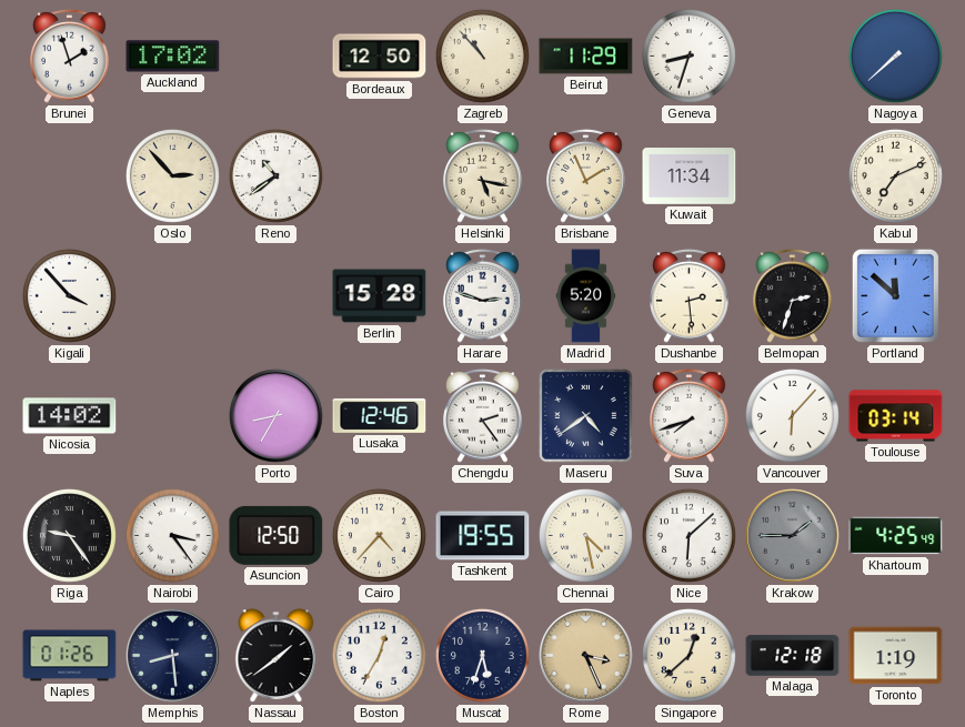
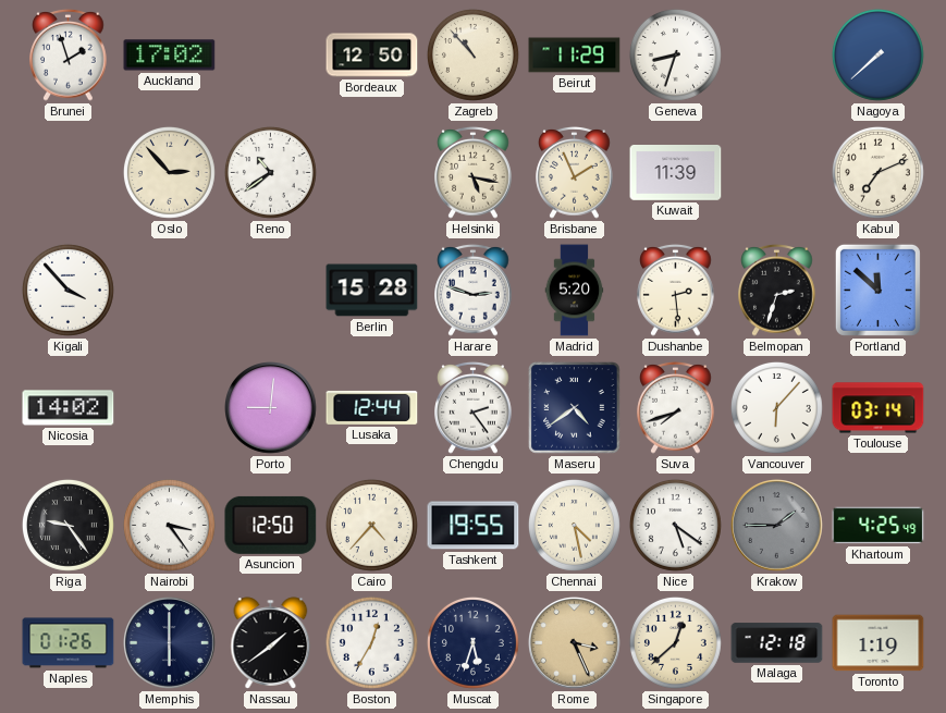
Kuwait: 11:34 -> 11:39 (676, 173)
Porto: 8:35 -> 9:01 (271, 408)
Lusaka: 12:46 -> 12:44 (372, 407)
Nice: 6:08 -> 5:21 (675, 525)
Memphis: 8:29 -> 6:00 (170, 643)
